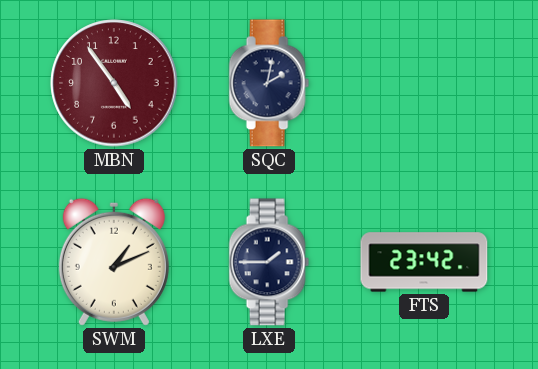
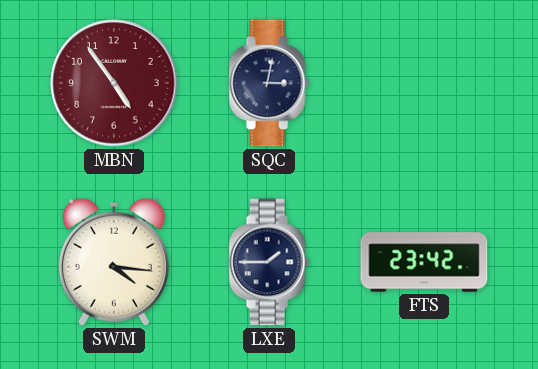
SQC: 2:02 -> 3:02 (269, 83)
SWM: 1:11 -> 4:16 (114, 262)
